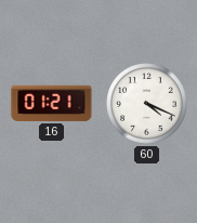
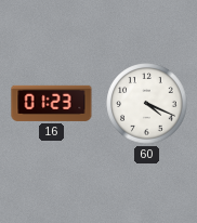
16: 01:21 -> 01:23 (52, 103)
